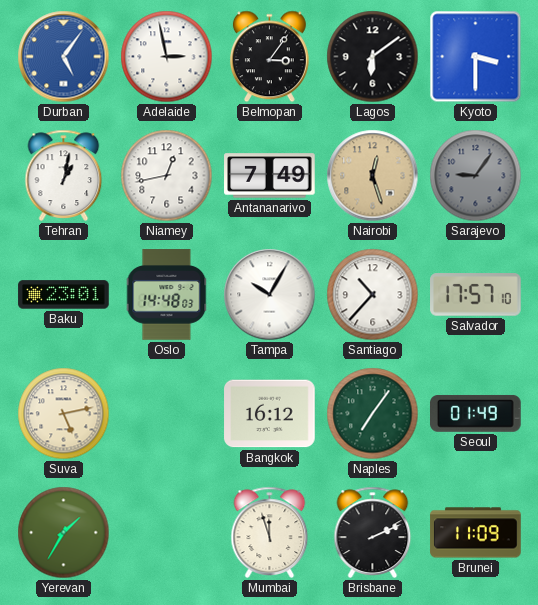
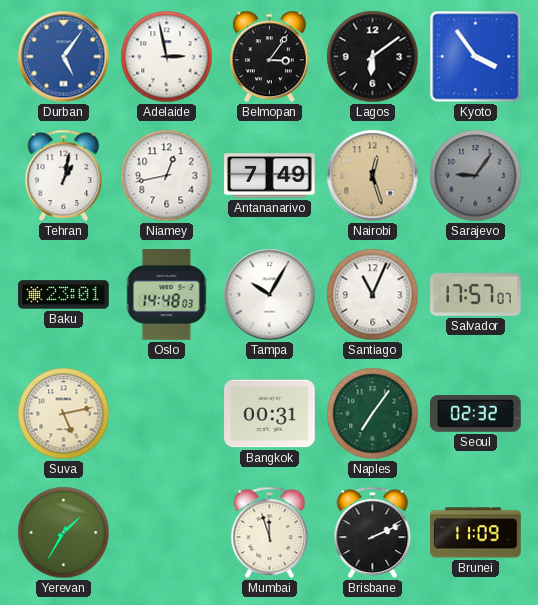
Kyoto: 3:30 -> 3:54 (476, 57)
Santiago: 10:37 -> 11:04 (373, 295)
Salvador: 17:57:10 -> 17:57:07 (476, 295)
Bangkok: 16:12 -> 00:31 (270, 414)
Seoul: 01:49 -> 02:32 (476, 413)
